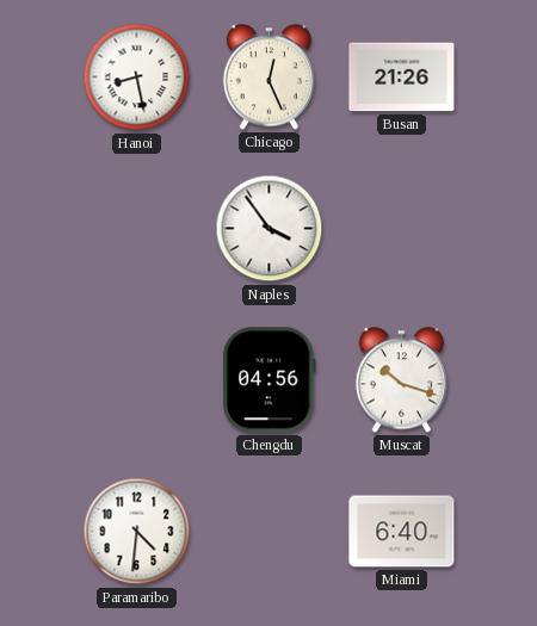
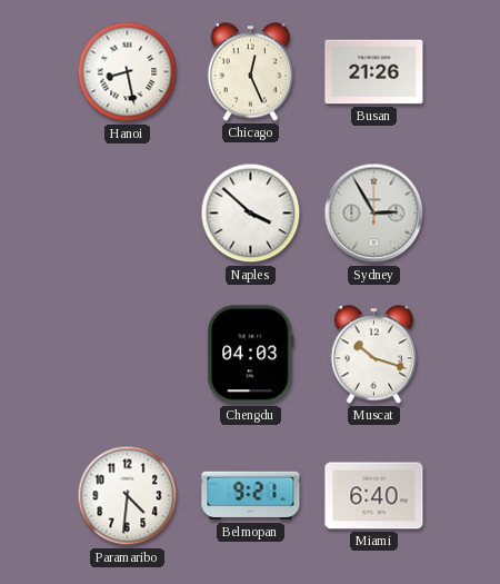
Naples: 3:54 -> 3:52 (251, 214)
Sydney: none -> 2:55 (374, 214)
Chengdu: 04:56 -> 04:03 (251, 355)
Belmopan: none -> 9:21 (251, 496)
